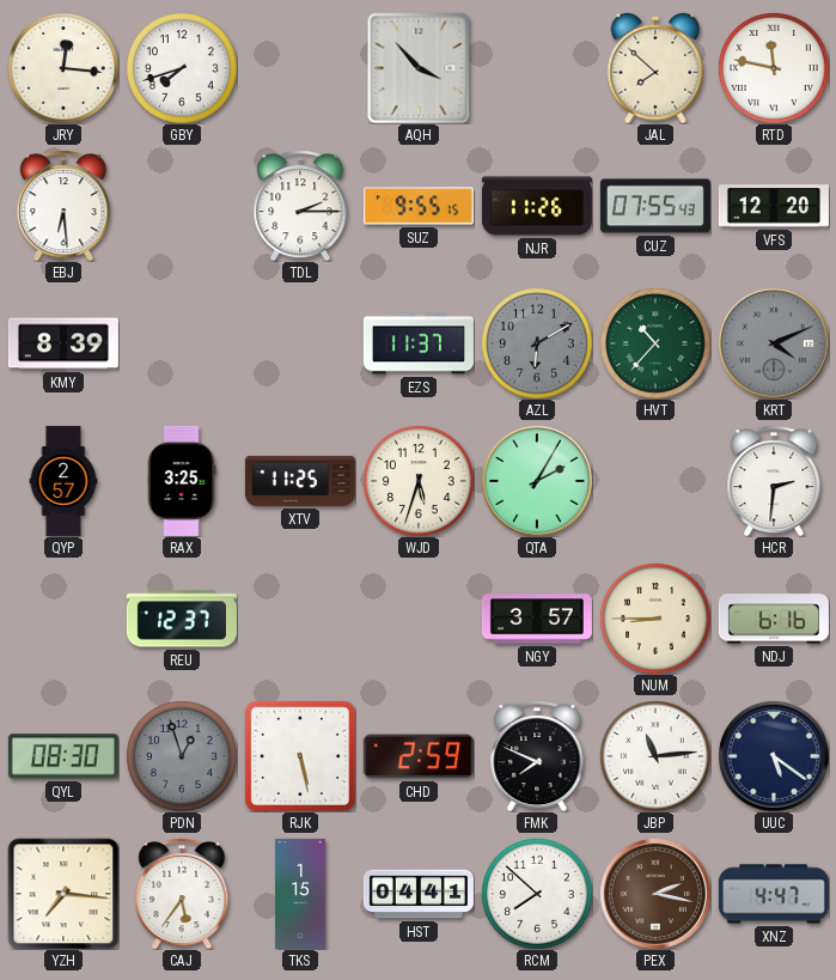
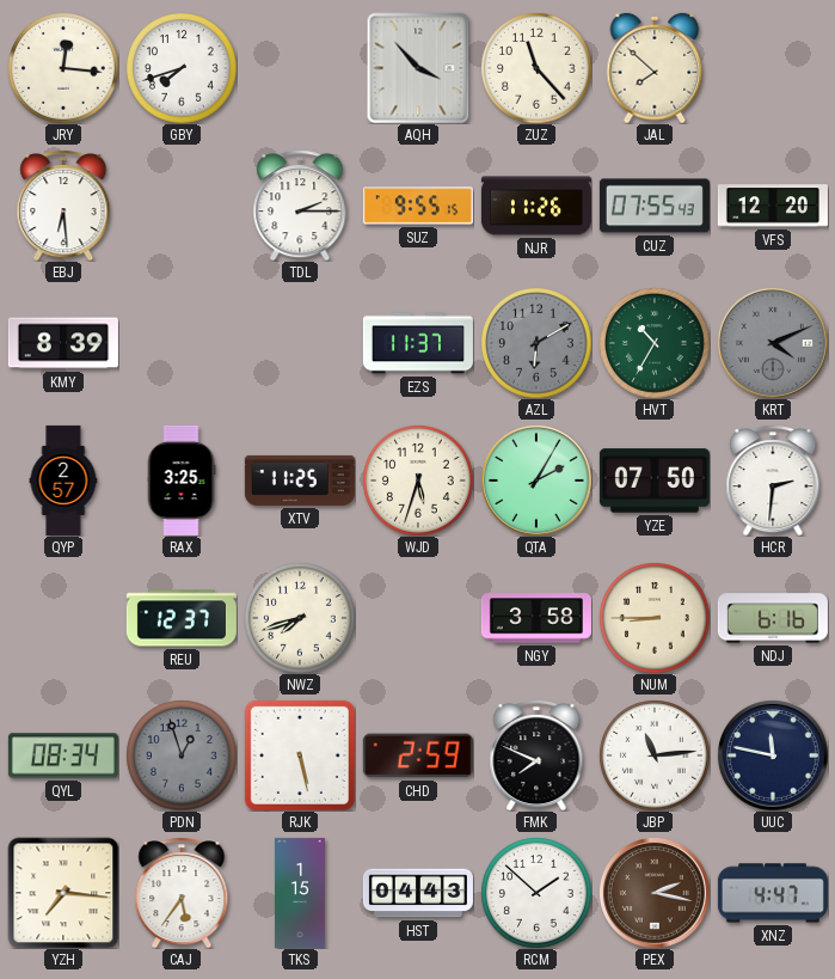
ZUZ: none -> 11:23 (536, 68)
RTD: 11:47 -> none (774, 68)
HVT: 10:37 -> 10:35 (655, 343)
YZE: none -> 07:50 (655, 481)
NWZ: none -> 7:42 (300, 618)
NGY: 3:57 -> 3:58 (536, 618)
QYL: 08:30 -> 08:34 (63, 755)
UUC: 5:21 -> 11:47 (773, 755)
HST: 04:41 -> 04:43 (418, 893)
RCM: 7:52 -> 1:52 (536, 893)
